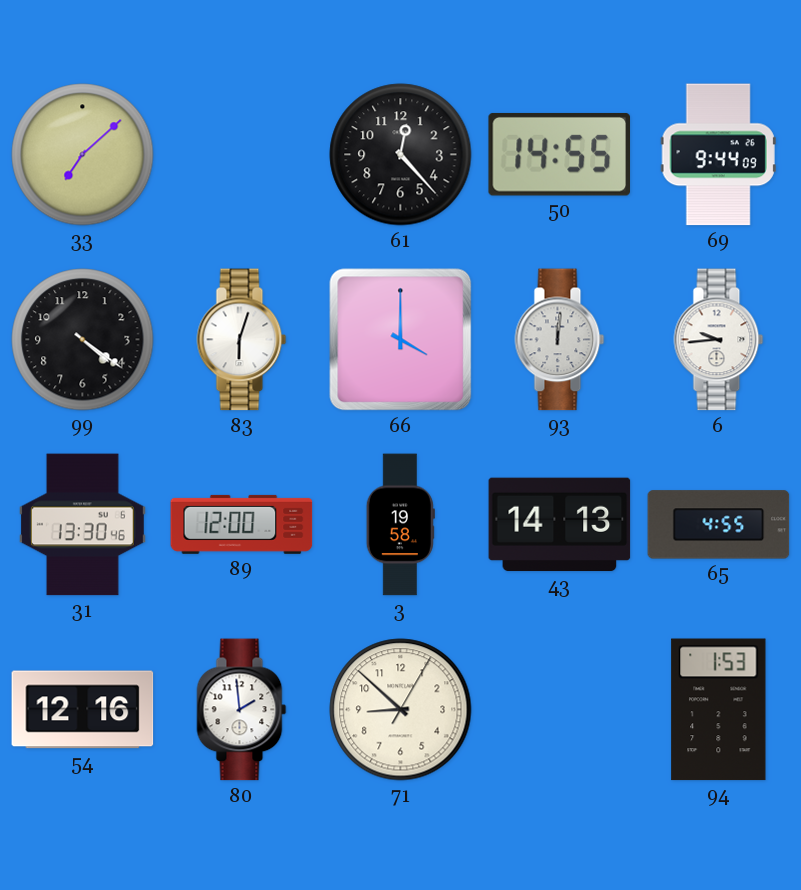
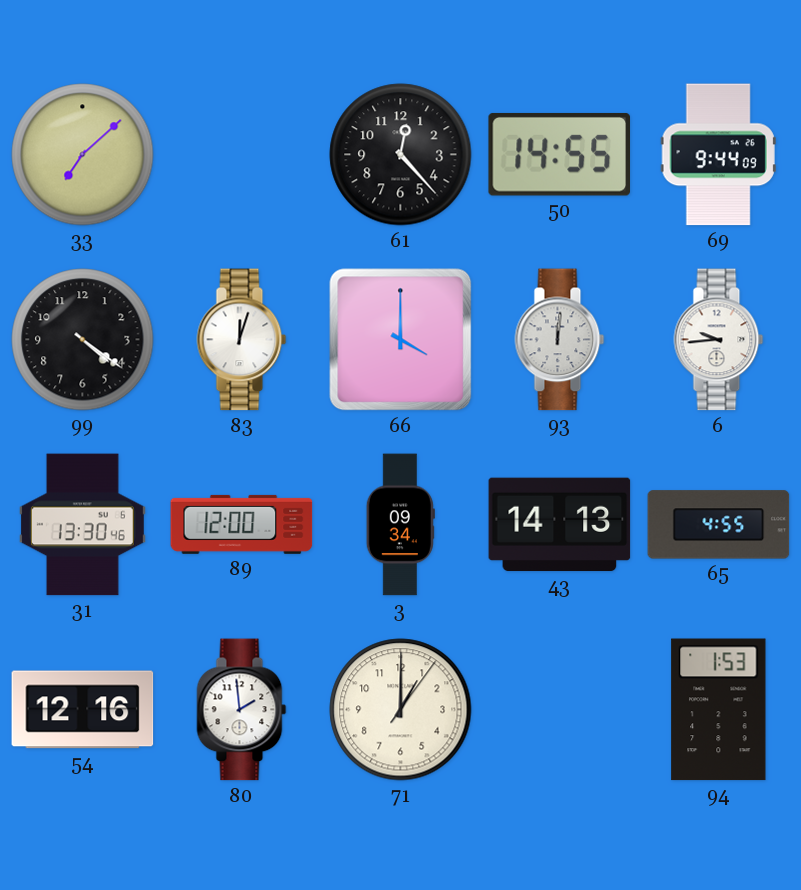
83: 6:03 -> 12:03 (242, 340)
3: 19:58 -> 09:34 (400, 525)
71: 8:52 -> 1:00 (401, 710)
